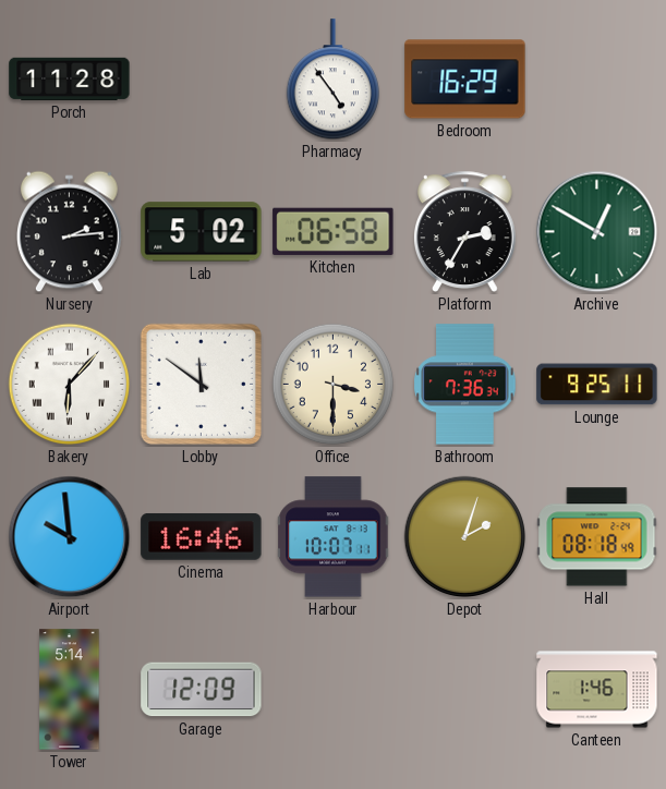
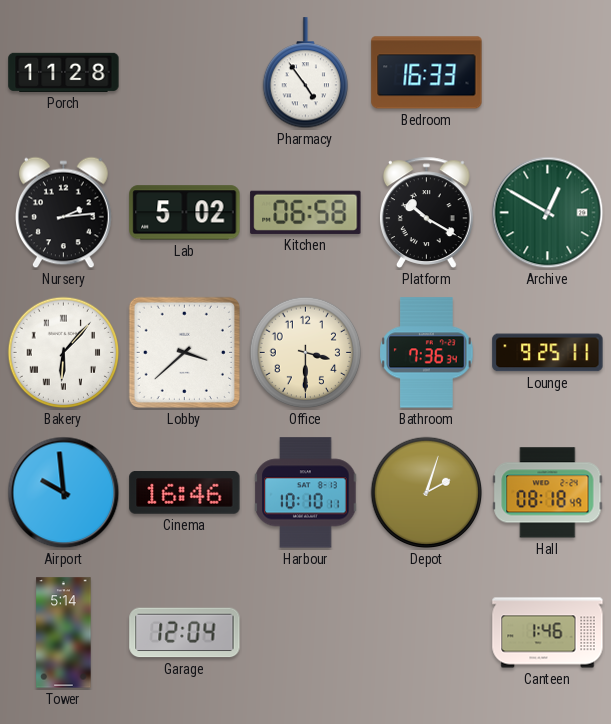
Bedroom: 16:29 -> 16:33 (427, 73)
Platform: 2:35 -> 10:20 (427, 212)
Lobby: 11:51 -> 3:38 (184, 352)
Harbour: 10:07 -> 10:10 (306, 493)
Garage: 12:09 -> 12:04 (185, 633)
